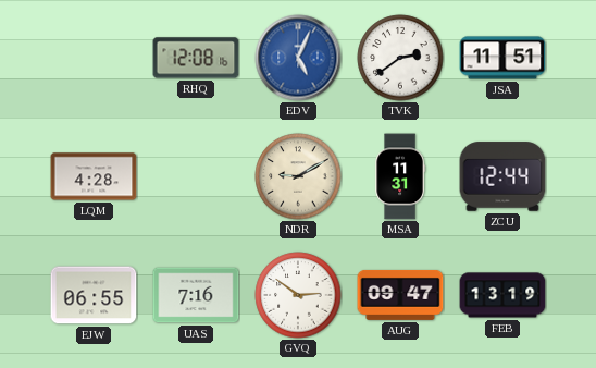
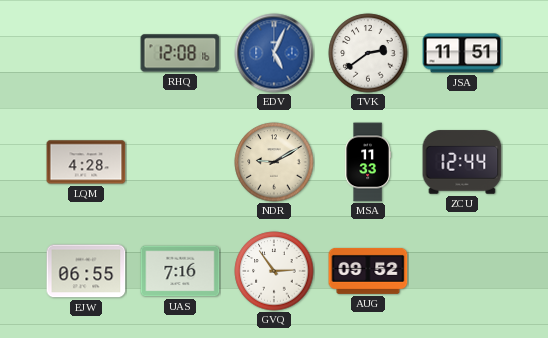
MSA: 11:31 -> 11:33 (368, 162)
GVQ: 2:51 -> 2:54 (274, 271)
AUG: 09:47 -> 09:52 (368, 271)
FEB: 13:19 -> none (502, 295)
